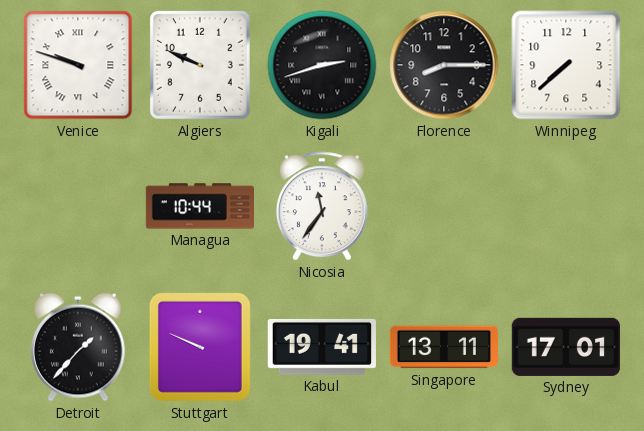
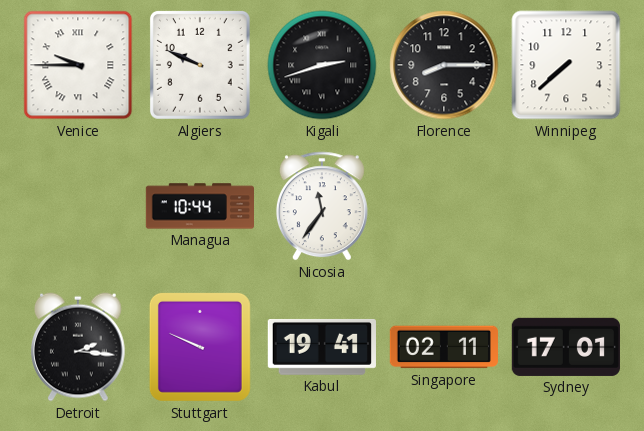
Venice: 9:48 -> 9:45 (78, 65)
Detroit: 1:37 -> 2:16 (78, 347)
Singapore: 13:11 -> 02:11 (444, 347)
